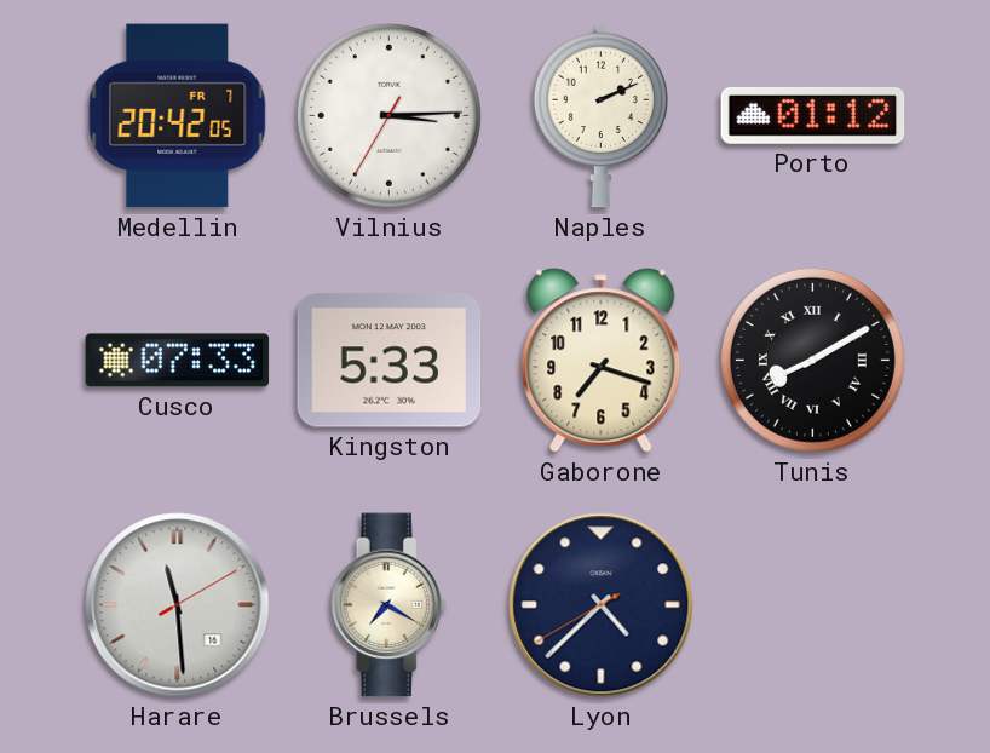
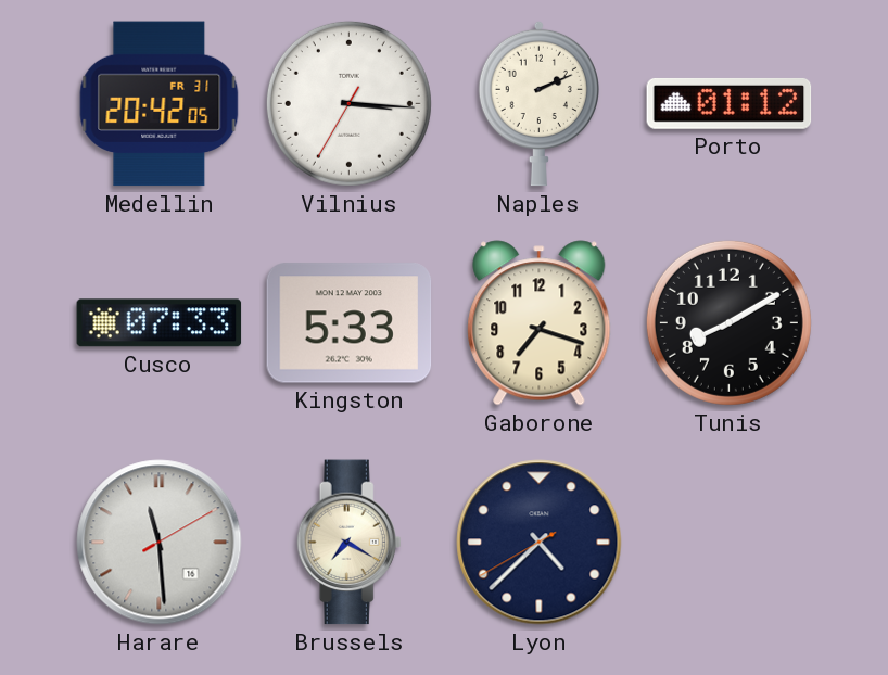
Medellin date: FR 7 -> FR 31 (160, 104)
Vilnius: 3:14 -> 3:15 (348, 103)
Tunis numerals: Roman -> Arabic (728, 322)
